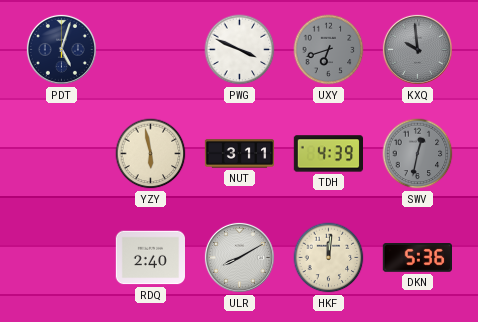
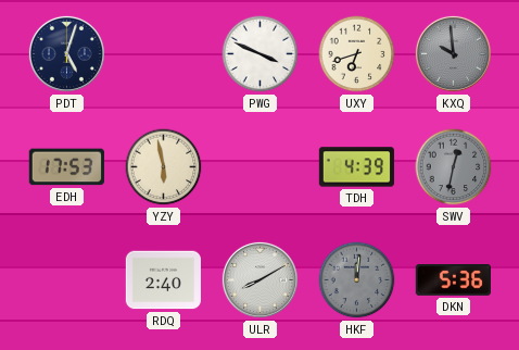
UXY dial: grey -> cream (357, 54)
EDH: none -> 17:53 (66, 167)
NUT: 3:11 -> none (240, 154)
HKF dial: cream -> grey (357, 280)
